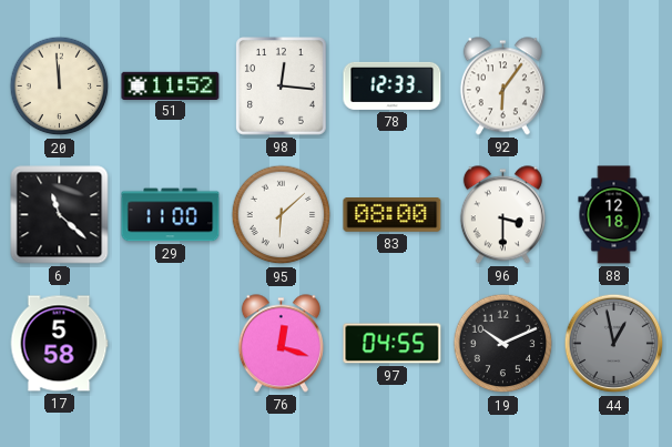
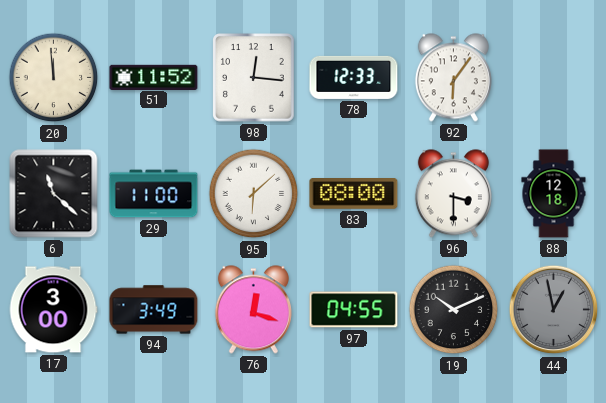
17: 5:58 -> 3:00 (53, 310)
94: none -> 3:49 (154, 310)
